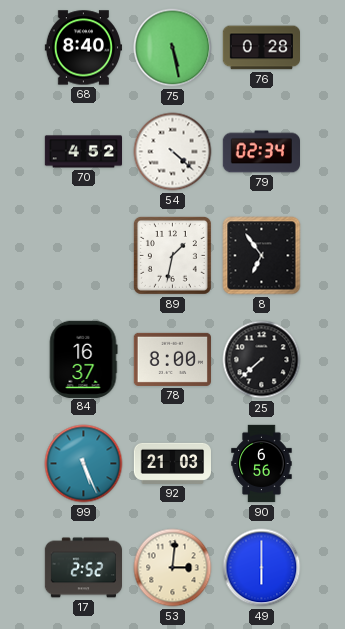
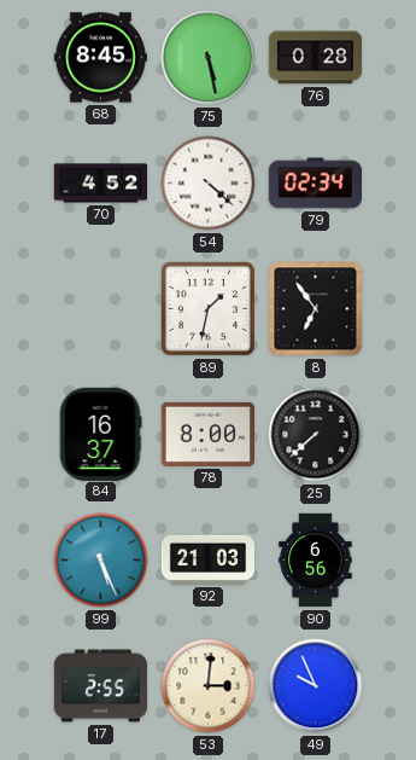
68: 8:40 -> 8:45 (100, 58)
17: 2:52 -> 2:55 (100, 686)
49: 6:00 -> 9:56 (316, 686)
